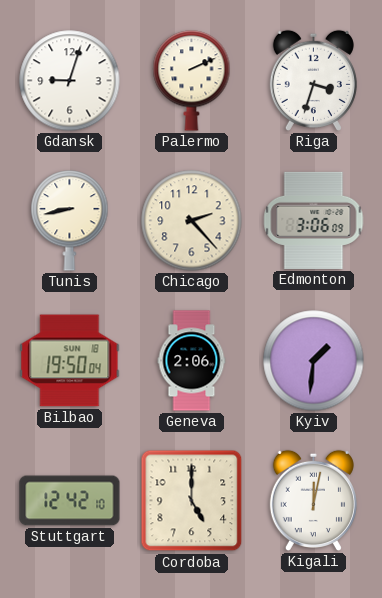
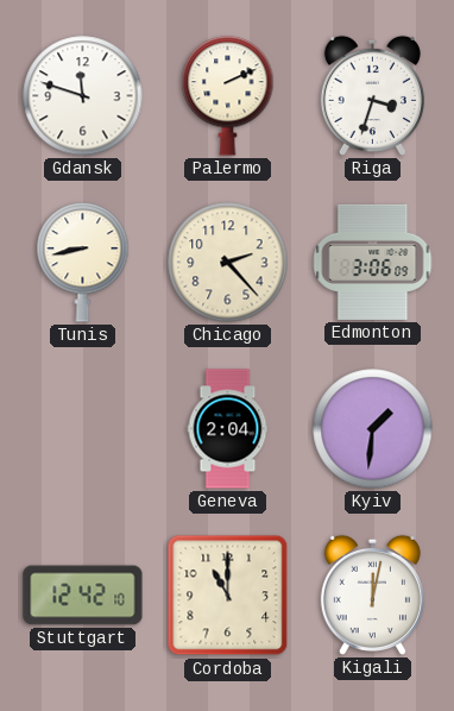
Gdansk: 9:03 -> 11:48 (83, 96)
Bilbao: 19:50 -> none (70, 361)
Geneva: 2:06 -> 2:04 (228, 429)
Cordoba: 5:00 -> 11:00 (228, 596)
